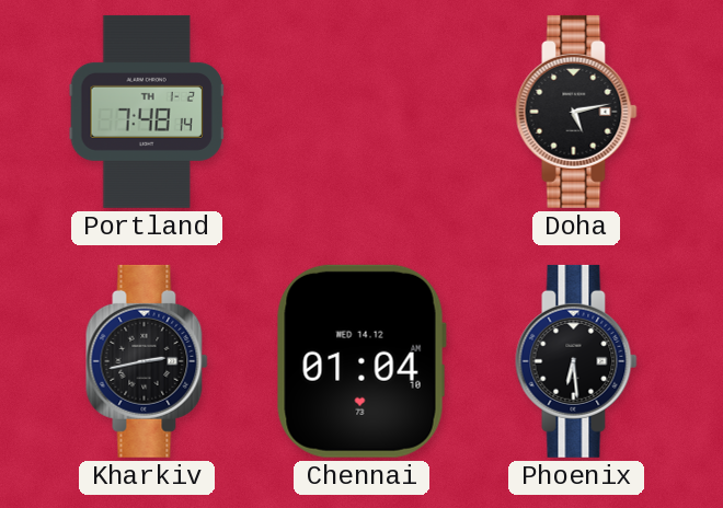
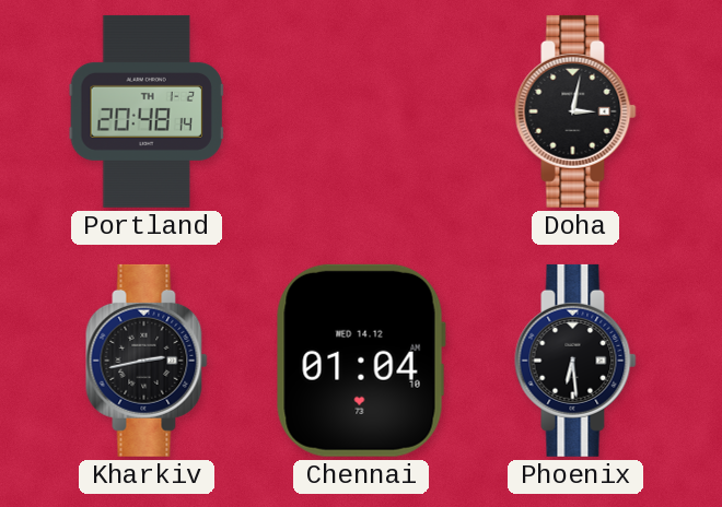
Portland: 7:48 -> 20:48 (147, 111)
Doha: 5:13 -> 3:02 (575, 111)
